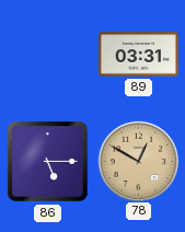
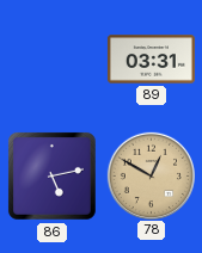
86: 5:15 -> 5:13 (51, 175)
